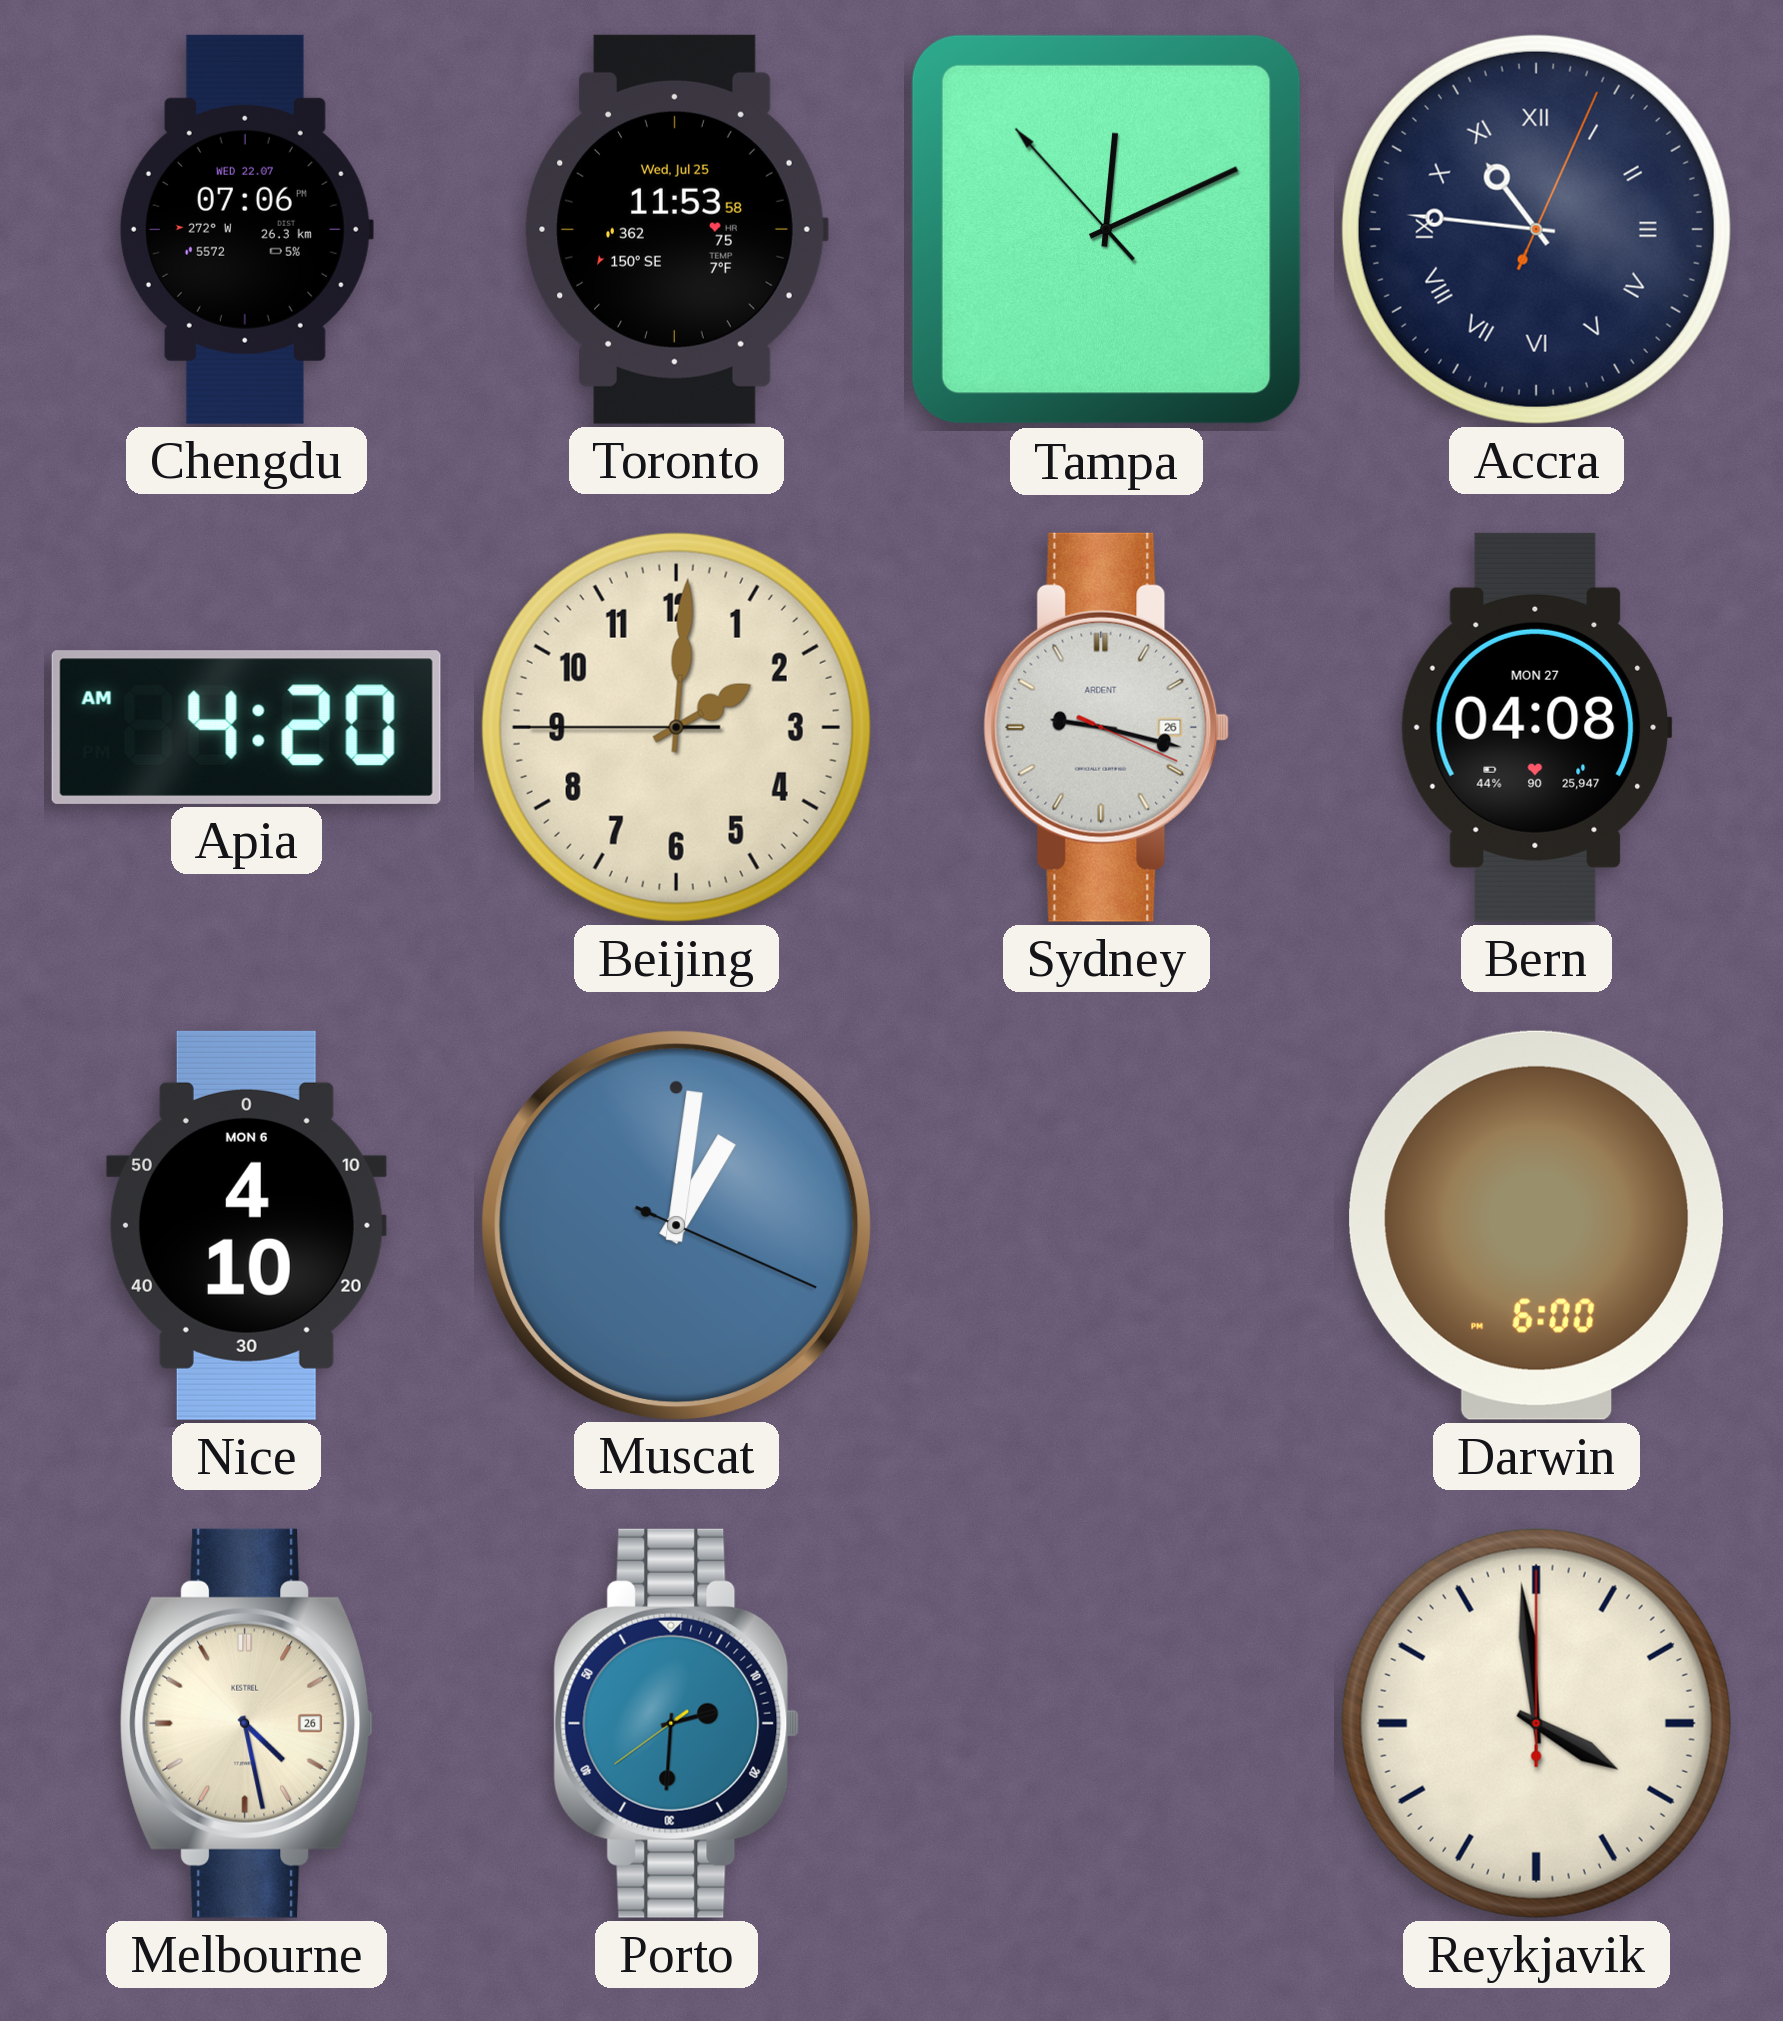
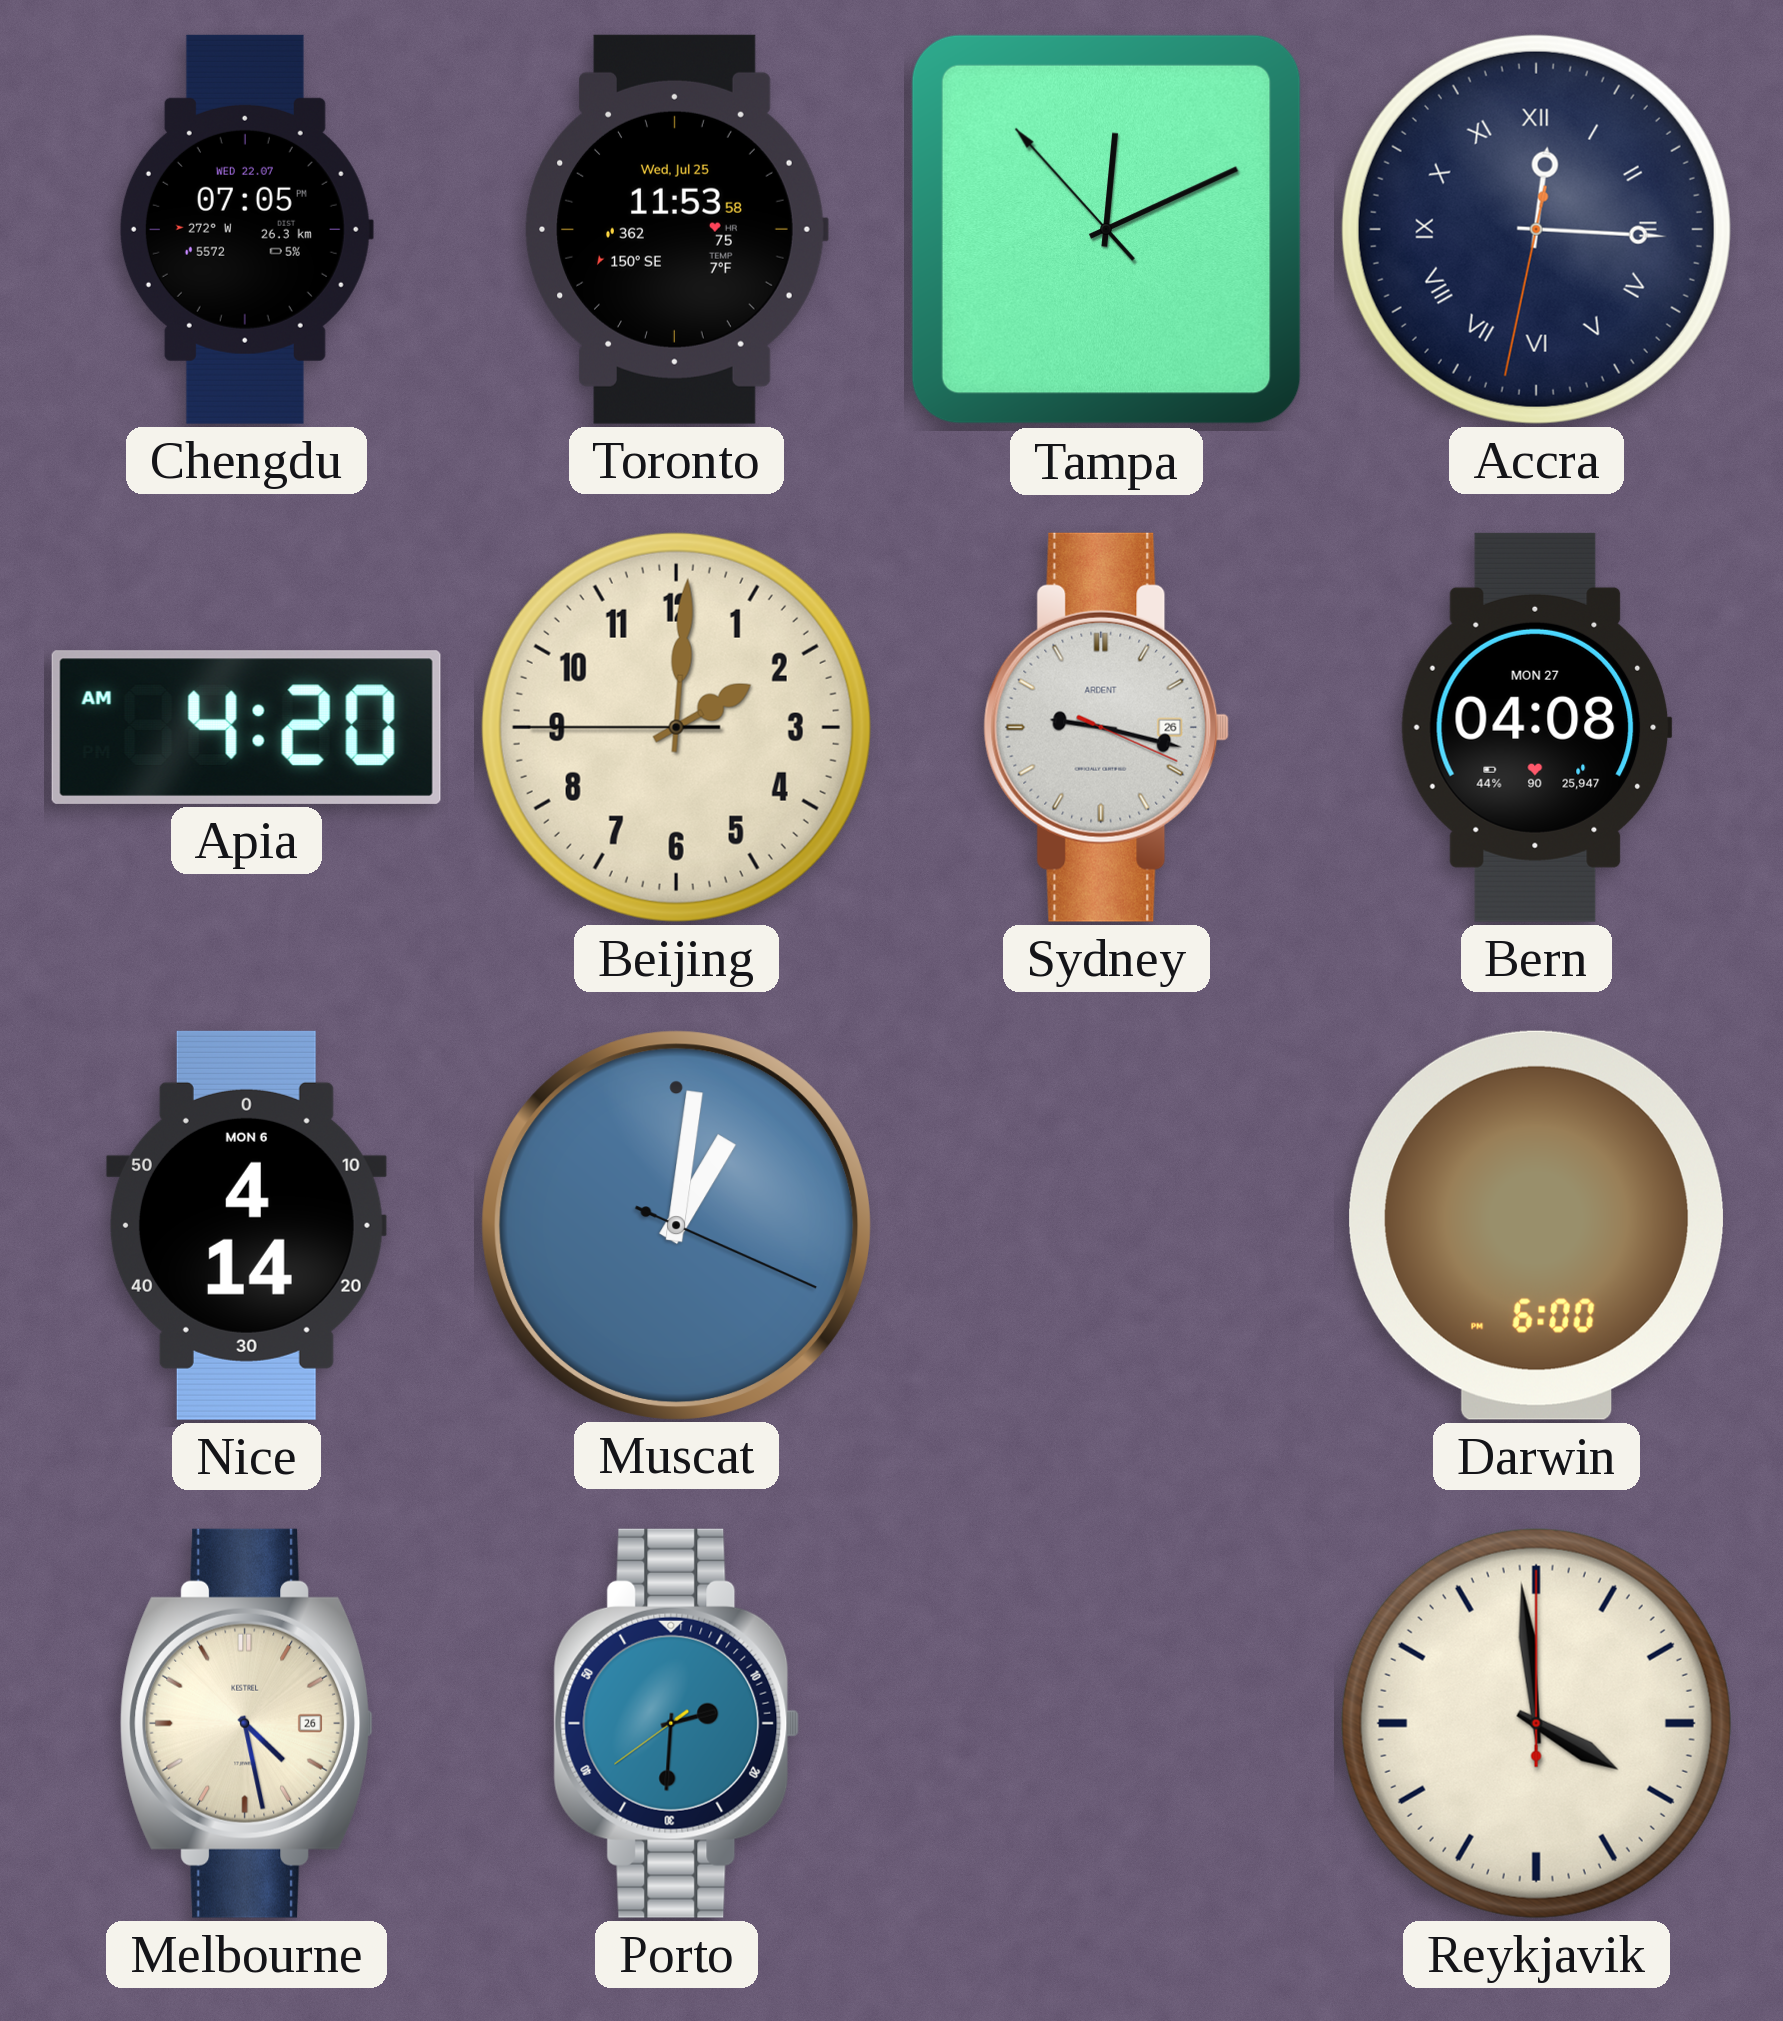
Chengdu: 07:06 -> 07:05 (246, 229)
Accra: 10:46 -> 12:15 (1536, 229)
Nice: 4:10 -> 4:14 (246, 1225)
